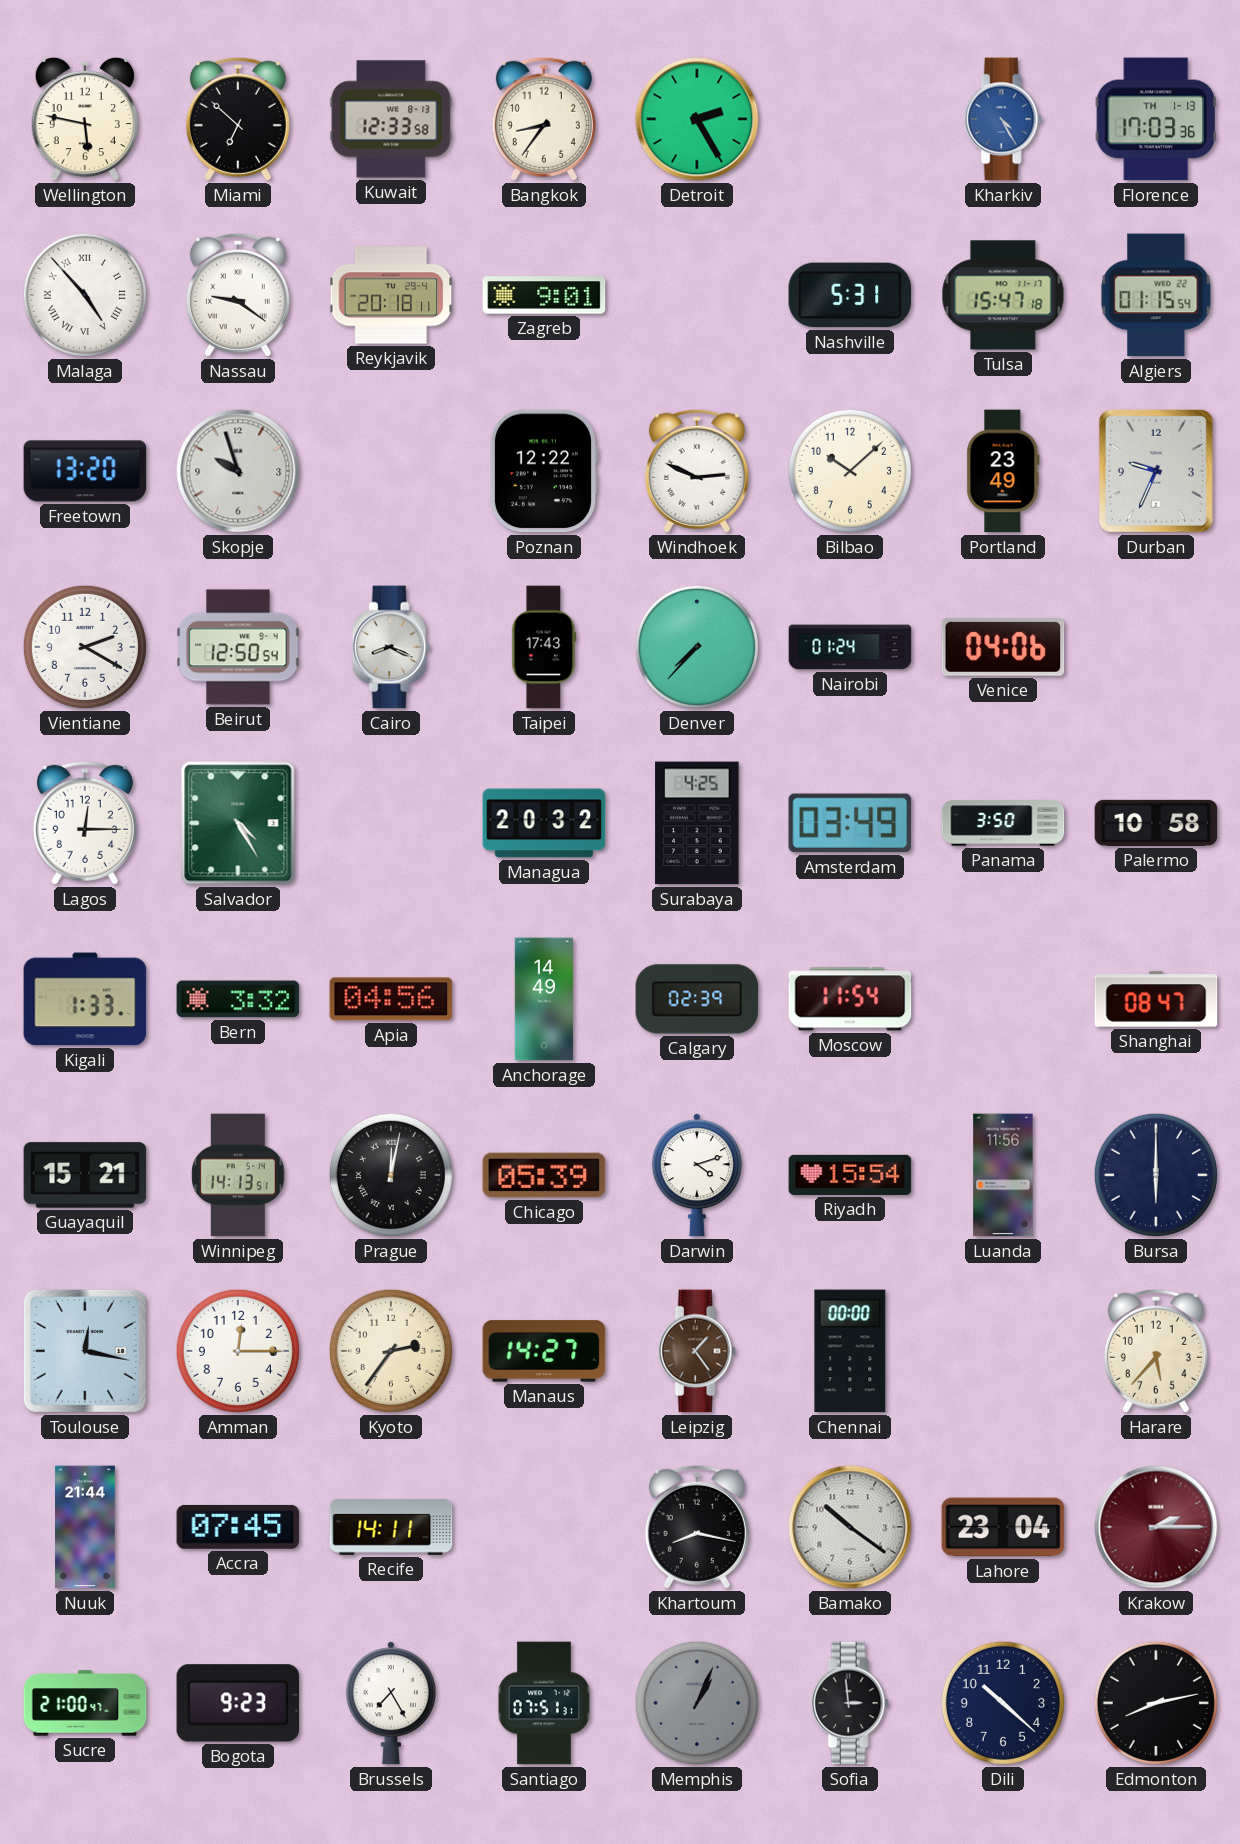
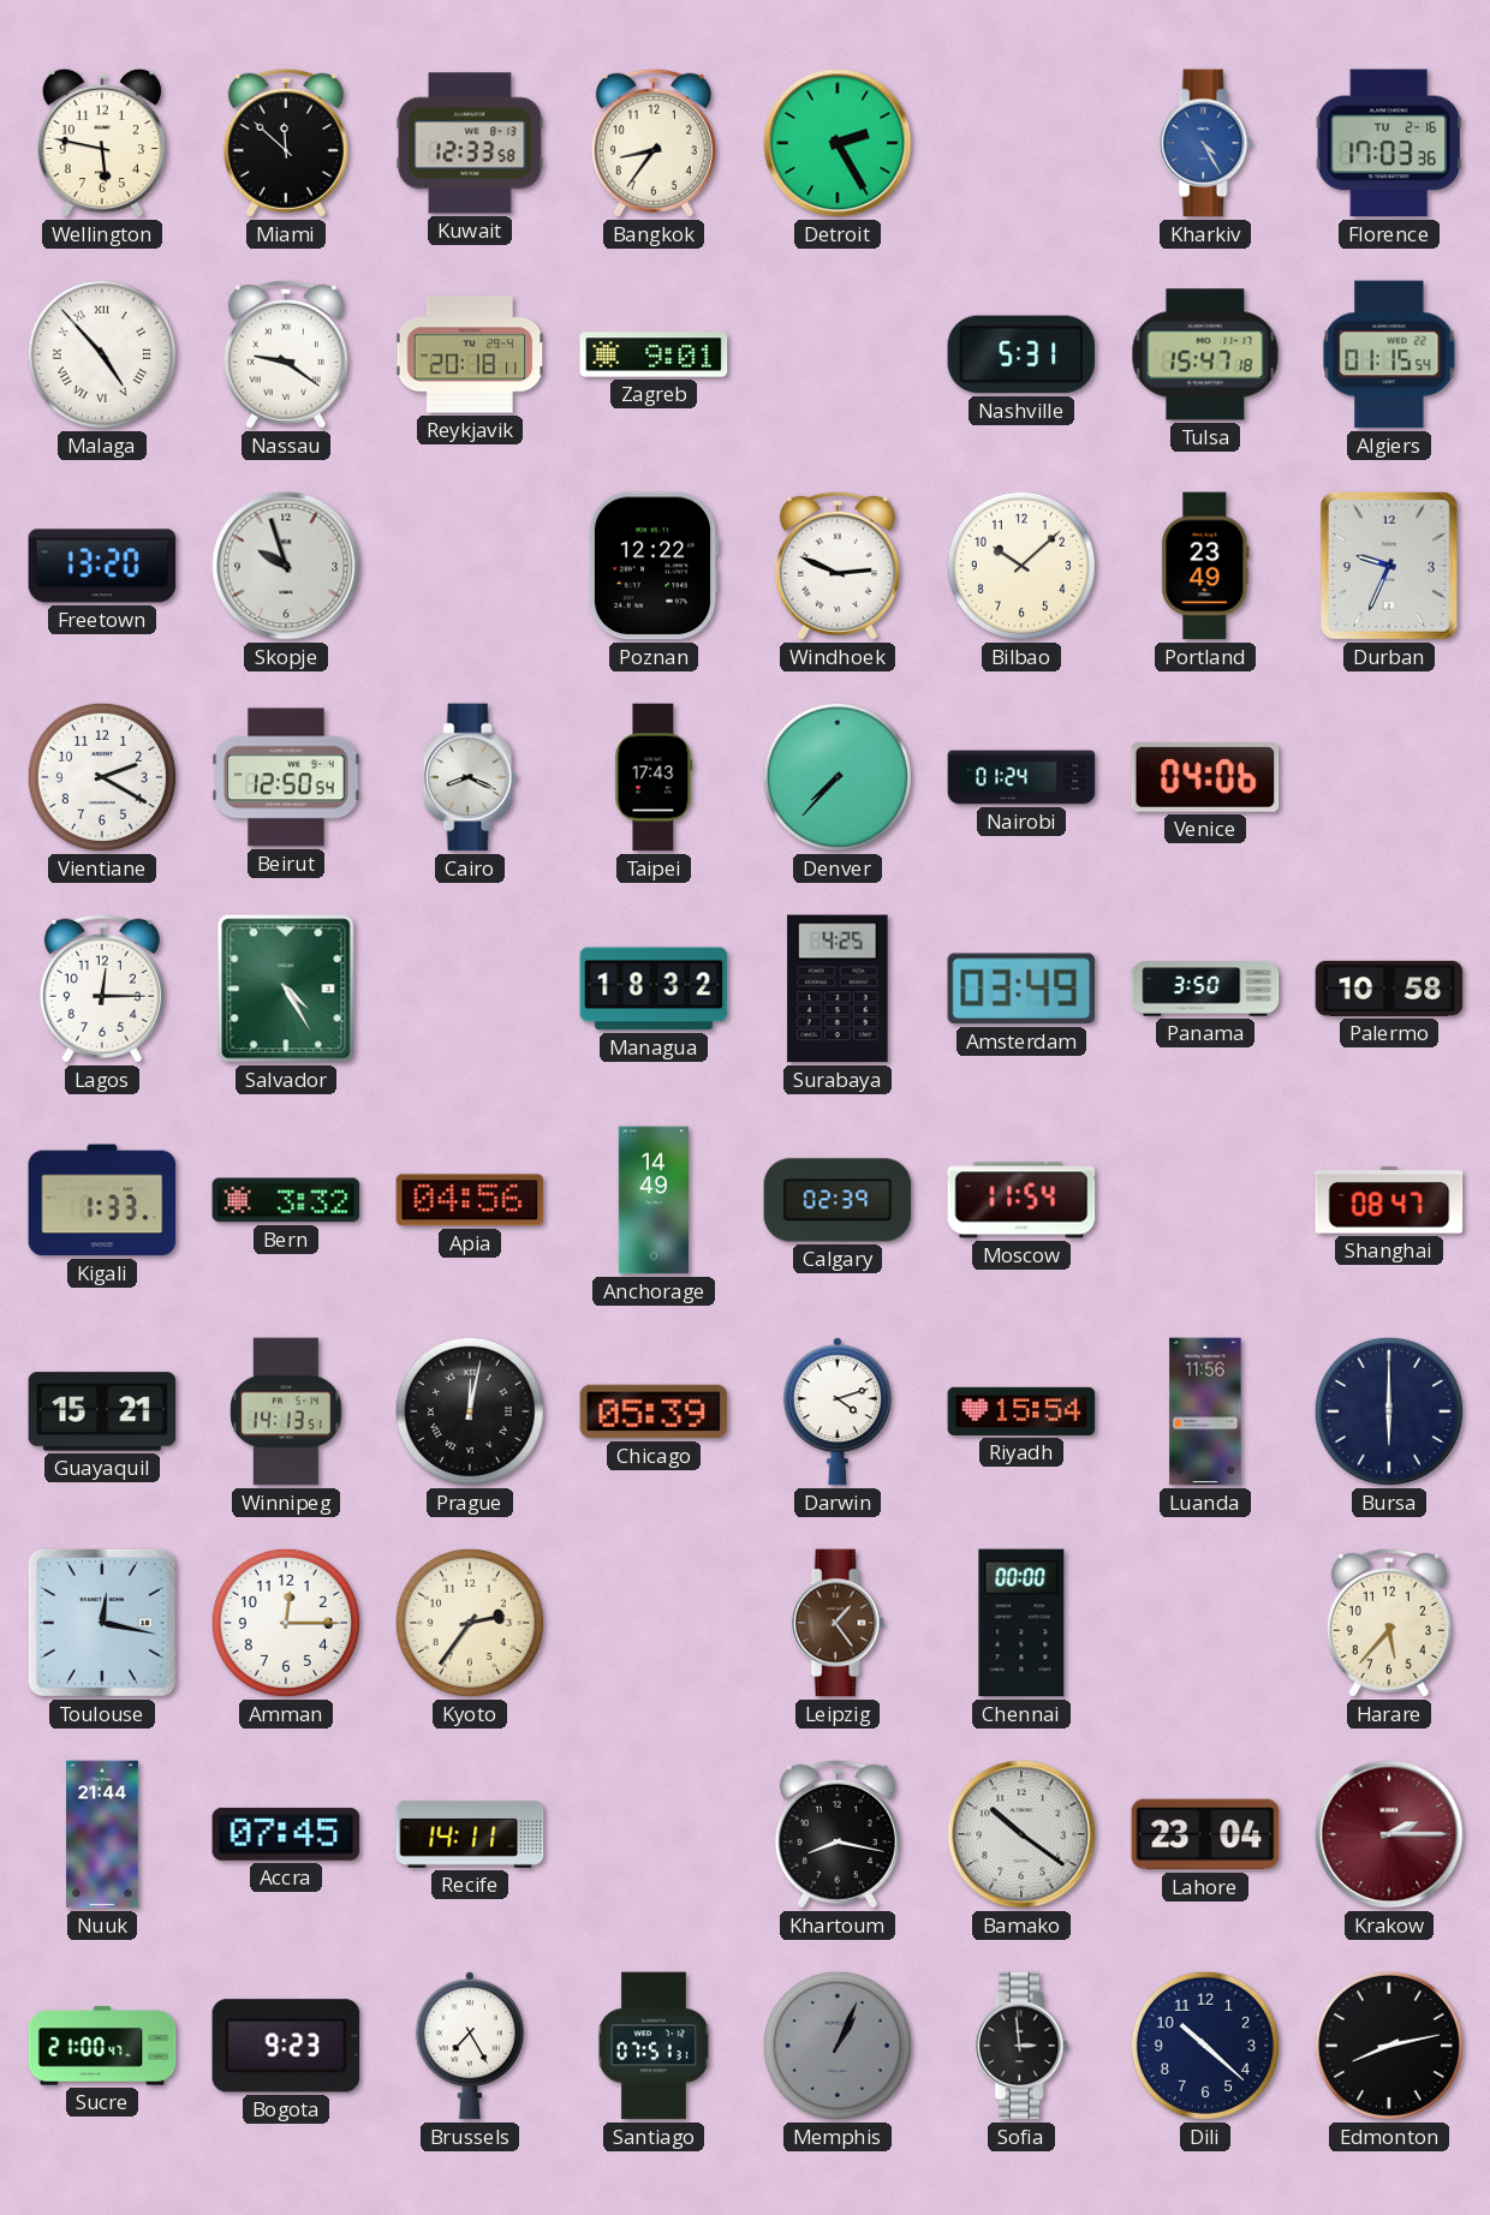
Miami: 6:52 -> 11:52 (286, 143)
Florence date: TH 1-13 -> TU 2-16 (1389, 143)
Managua: 20:32 -> 18:32 (654, 989)
Manaus: 14:27 -> none (544, 1351)
